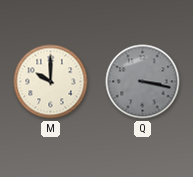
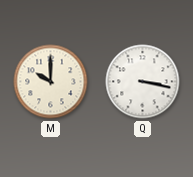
Q dial: grey -> white (143, 82)
